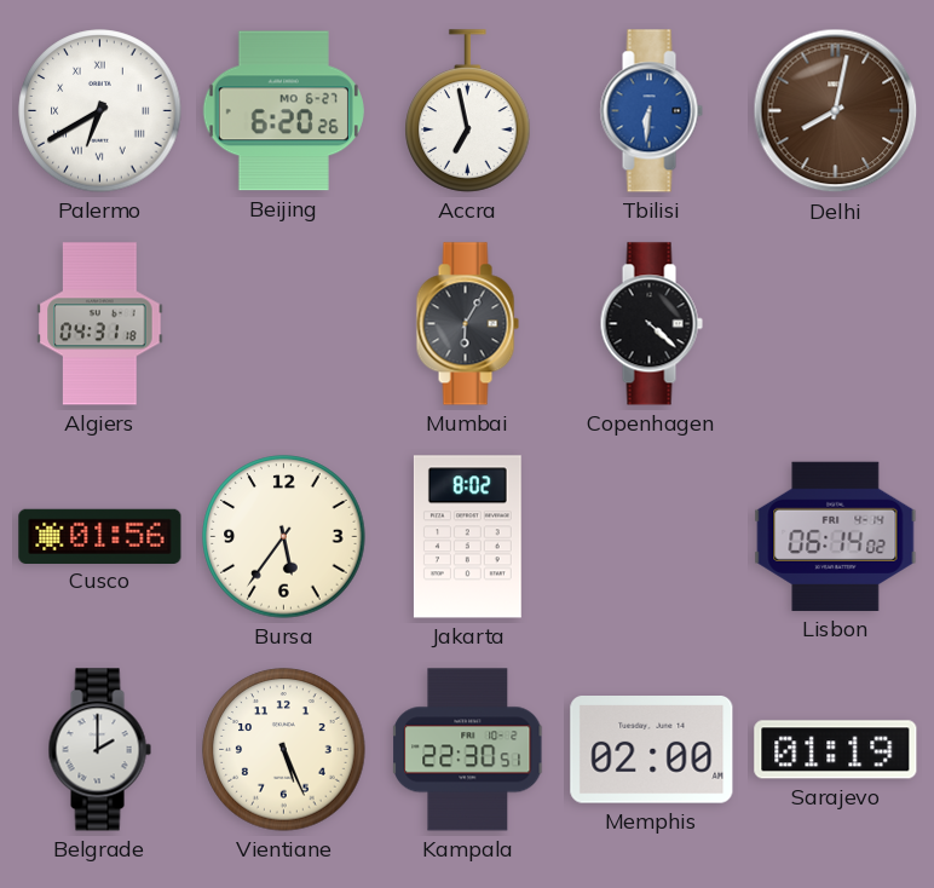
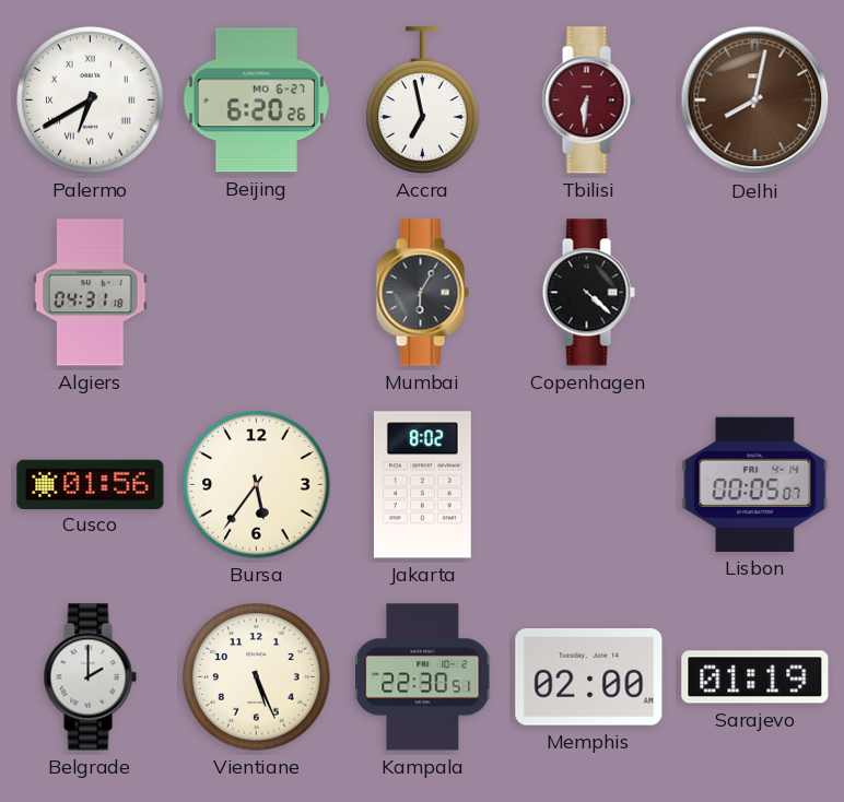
Tbilisi dial: blue -> burgundy (588, 101)
Lisbon: 06:14 -> 00:05 (755, 484)
